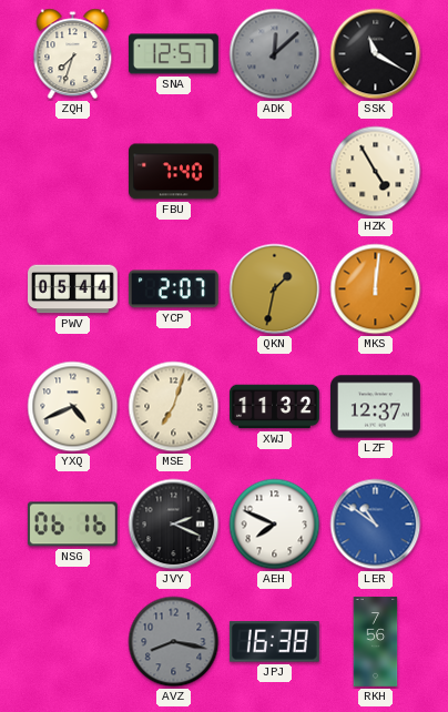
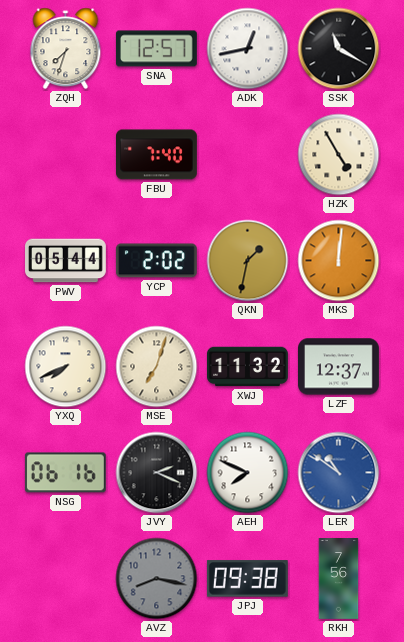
ADK: 12:08 -> 12:43 (248, 49)
ADK dial: grey -> white (248, 49)
YCP: 2:07 -> 2:02 (156, 261)
YXQ: 4:41 -> 7:41 (66, 367)
JPJ: 16:38 -> 09:38 (247, 579)
